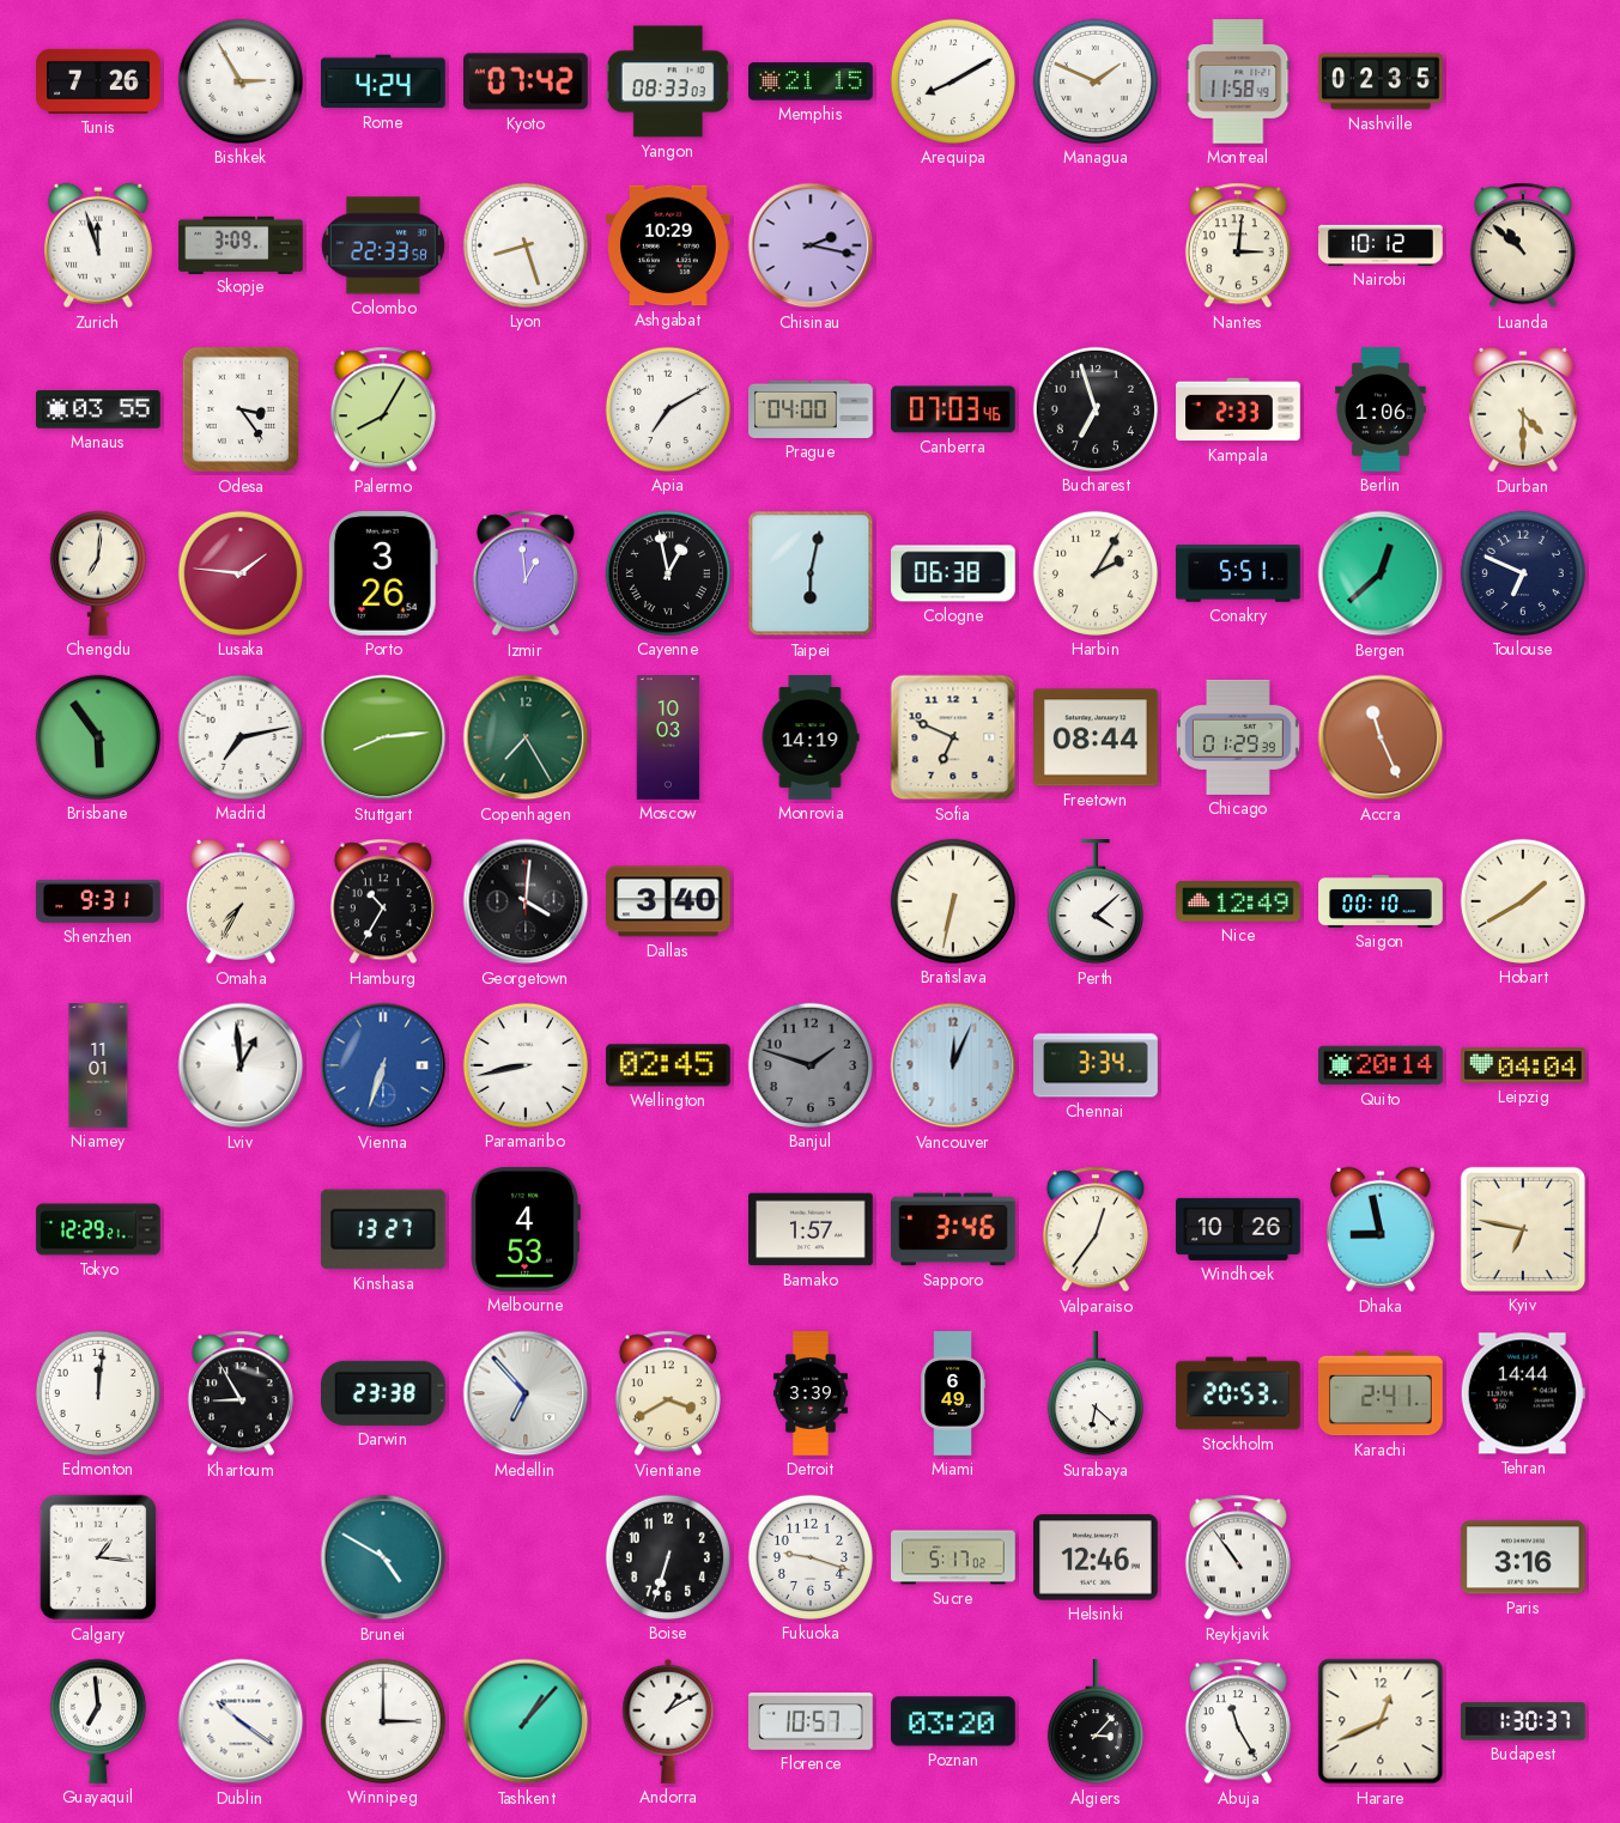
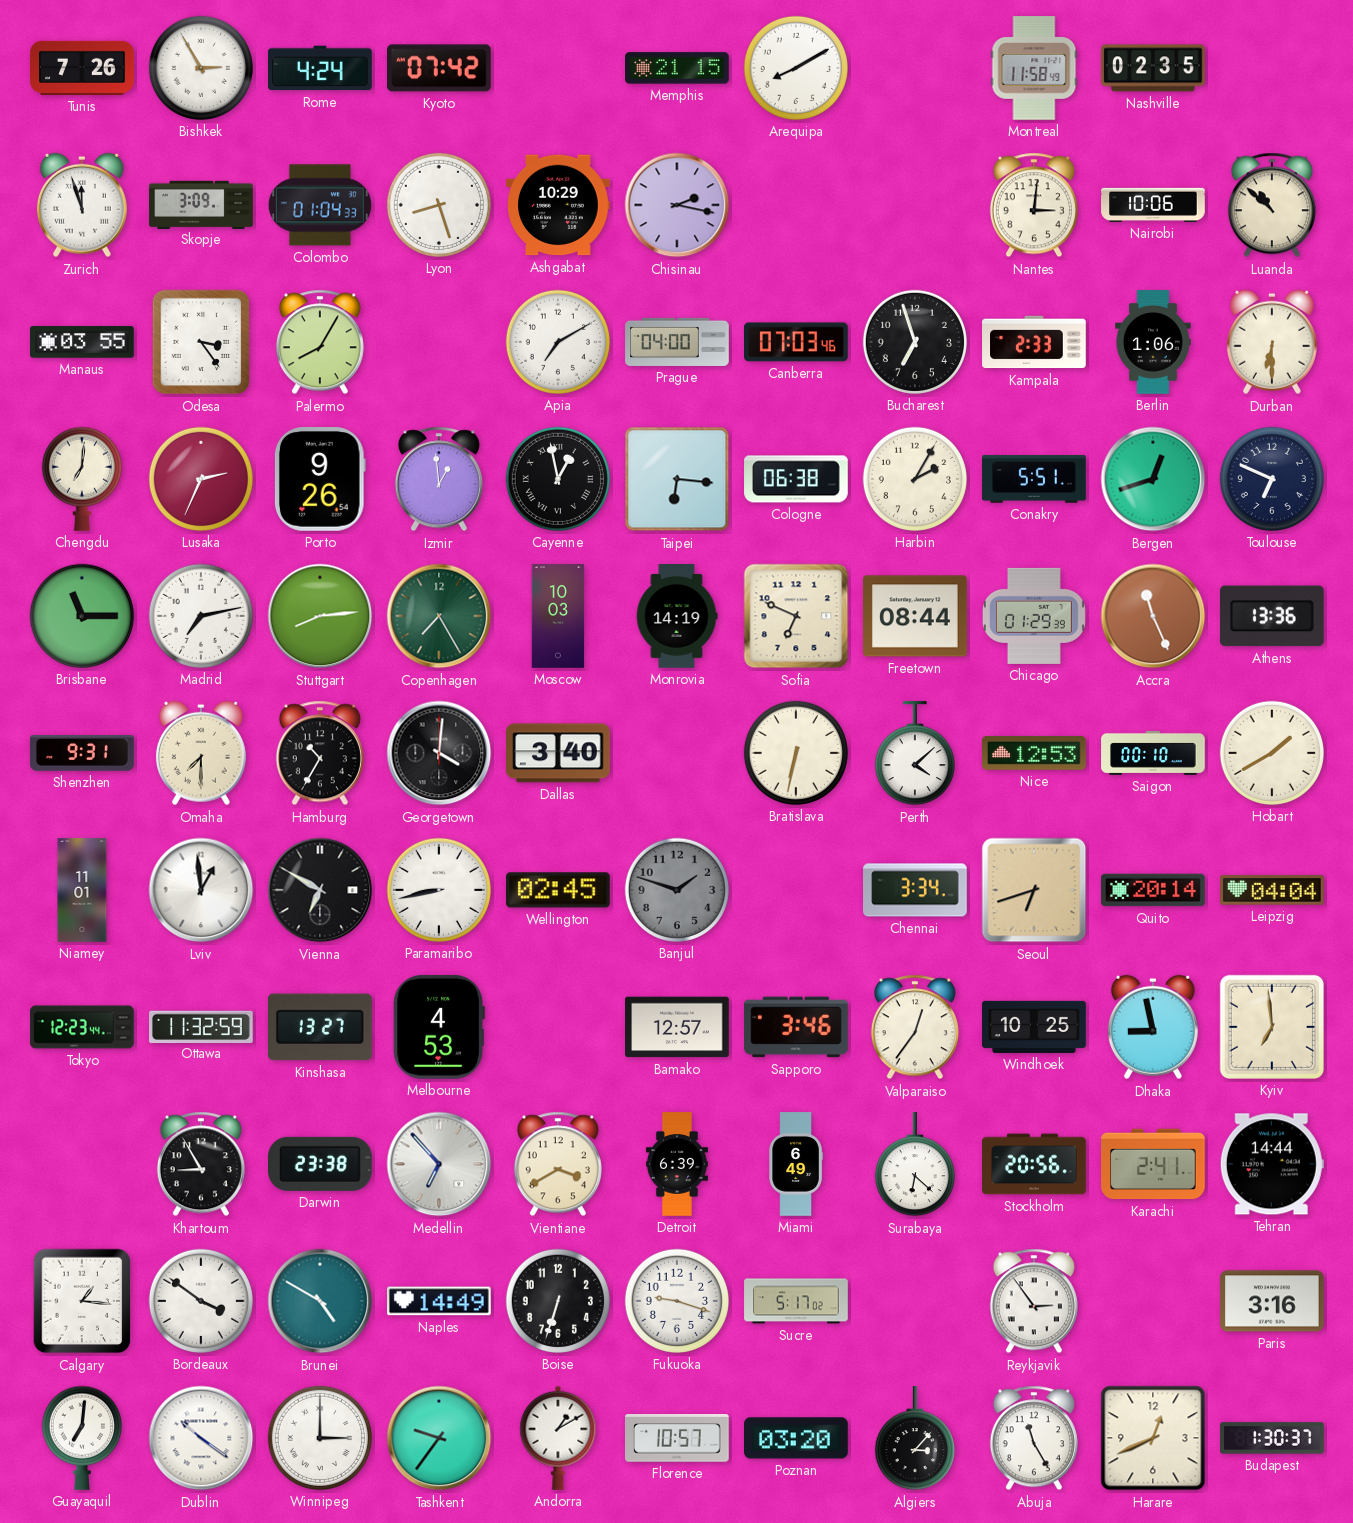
Yangon: 08:33 -> none (668, 81)
Managua: 1:49 -> none (1096, 81)
Colombo: 22:33 -> 01:04 (320, 205)
Nairobi: 10:12 -> 10:06 (1153, 205)
Durban: 4:30 -> 6:30 (1272, 342)
Lusaka: 1:46 -> 2:34 (201, 479)
Porto: 3:26 -> 9:26 (320, 480)
Taipei: 6:02 -> 6:16 (677, 479)
Bergen: 12:38 -> 12:42 (1153, 479)
Brisbane: 5:54 -> 11:15 (82, 616)
Athens: none -> 13:36 (1272, 616)
Omaha: 7:35 -> 7:30 (201, 753)
Nice: 12:49 -> 12:53 (1035, 753)
Vienna: 6:33 -> 6:50 (320, 890)
Vienna dial: blue -> black (320, 890)
Vancouver: 12:04 -> none (953, 1065)
Seoul: none -> 6:42 (1034, 890)
Tokyo: 12:29 -> 12:23 (82, 1027)
Ottawa: none -> 11:32 (201, 1026)
Bamako: 1:57 -> 12:57 (677, 1027)
Windhoek: 10:26 -> 10:25 (1034, 1027)
Kyiv: 6:47 -> 6:59 (1272, 1027)
Edmonton: 12:01 -> none (98, 1393)
Detroit: 3:39 -> 6:39 (677, 1164)
Stockholm: 20:53 -> 20:56 (1034, 1164)
Bordeaux: none -> 3:51 (201, 1301)
Naples: none -> 14:49 (440, 1301)
Helsinki: 12:46 -> none (1097, 1557)
Reykjavik: 10:54 -> 2:54 (1034, 1301)
Guayaquil: 6:59 -> 7:01 (82, 1438)
Tashkent: 1:07 -> 9:36 (439, 1438)
